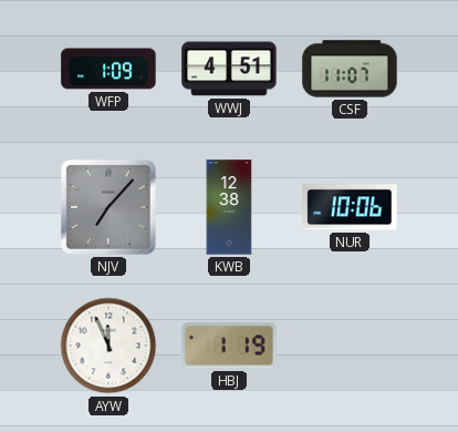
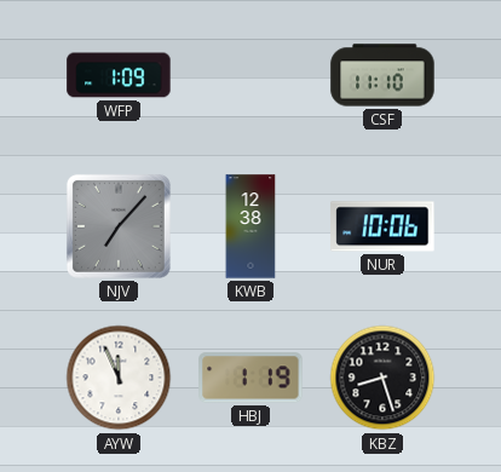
WWJ: 4:51 -> none (229, 69)
CSF: 11:07 -> 11:10 (382, 75)
KBZ: none -> 8:27 (382, 378)
